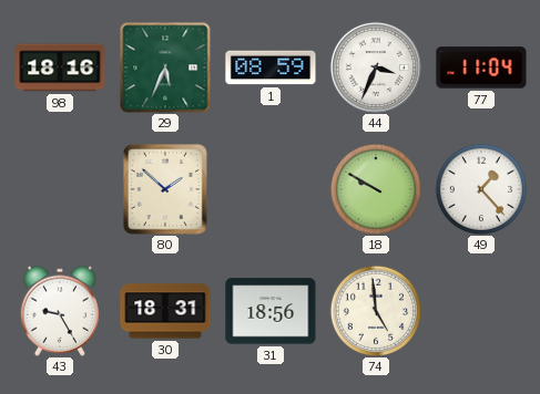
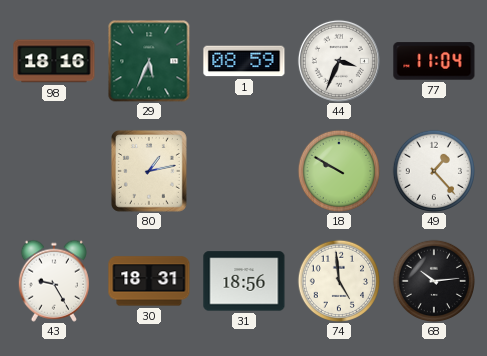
80: 1:52 -> 1:13 (149, 171)
68: none -> 10:14 (433, 280)
